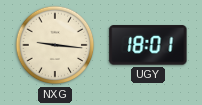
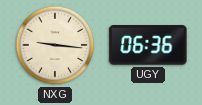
UGY: 18:01 -> 06:36 (148, 45)
